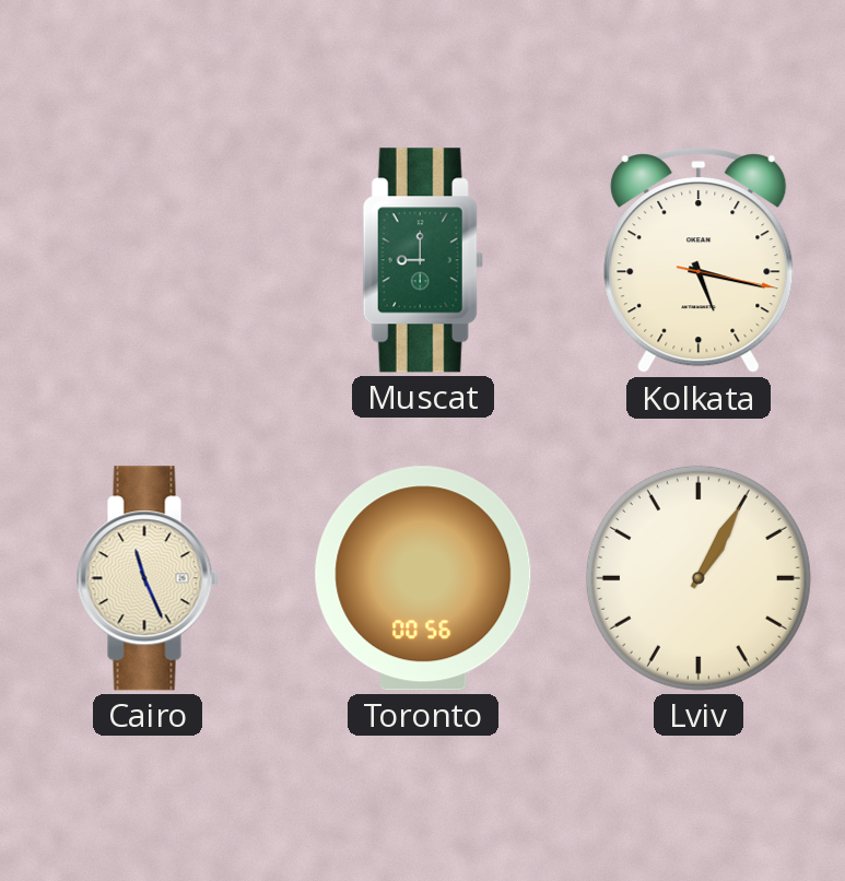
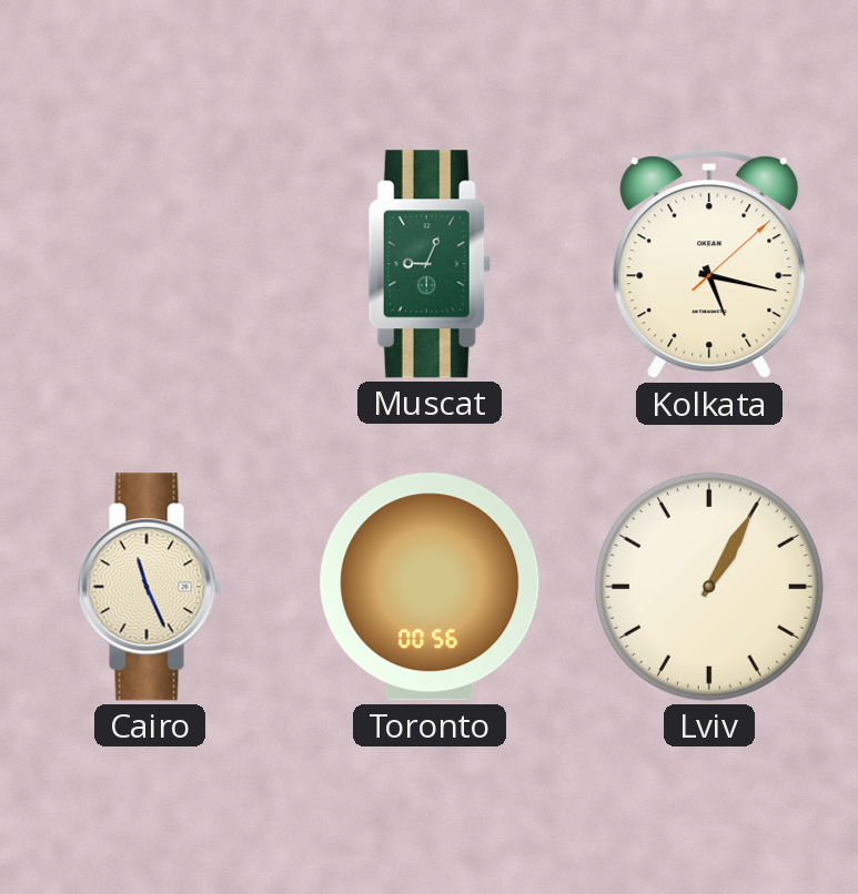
Muscat: 9:00 -> 9:04 (430, 264)
Kolkata: 5:17:17 -> 5:17:08 (709, 265)
